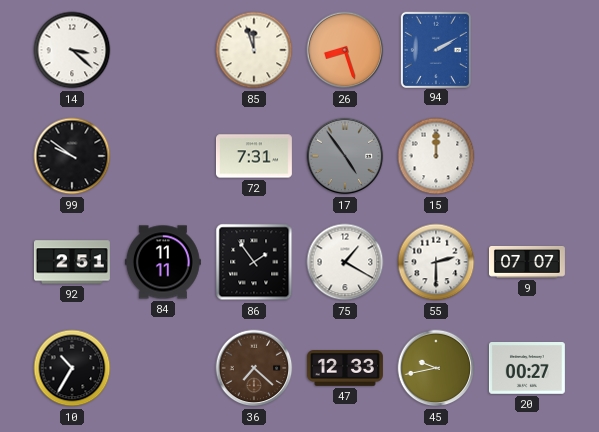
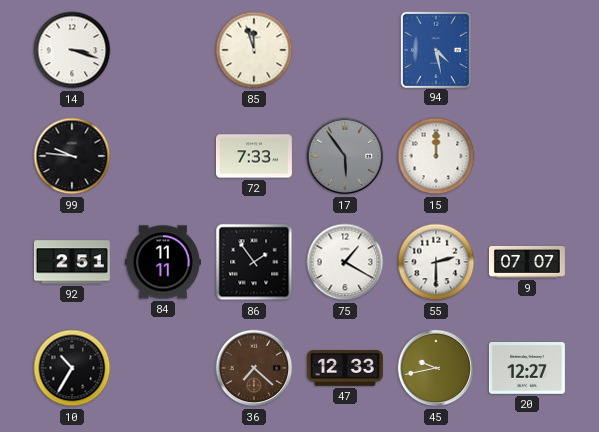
14: 3:22 -> 3:18 (72, 50)
26: 8:27 -> none (345, 50)
94: 2:10 -> 4:28 (435, 49)
99: 9:51 -> 9:46 (72, 156)
72: 7:31 -> 7:33 (254, 156)
17: 4:54 -> 5:54 (345, 156)
20: 00:27 -> 12:27 (527, 369)
